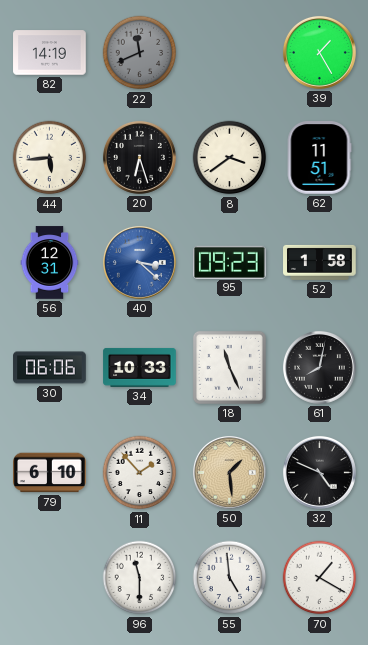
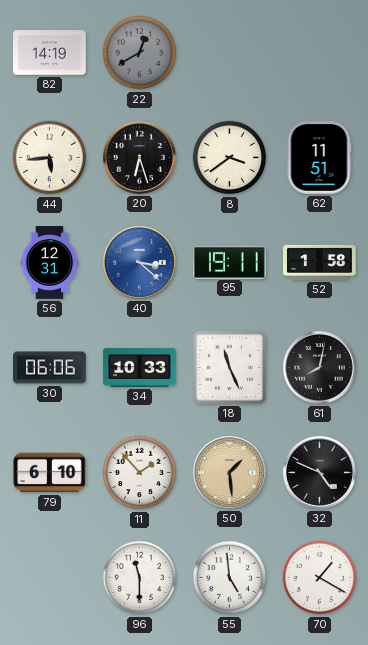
22: 11:41 -> 12:40 (140, 53)
39: 1:25 -> none (319, 52)
95: 09:23 -> 19:11 (230, 262)
